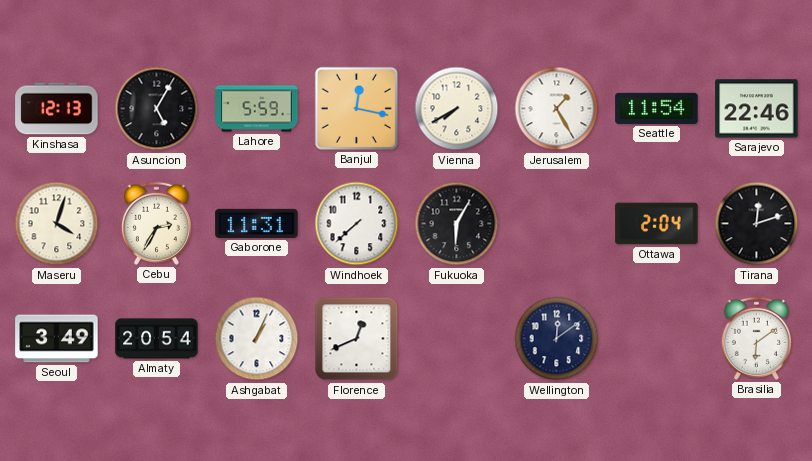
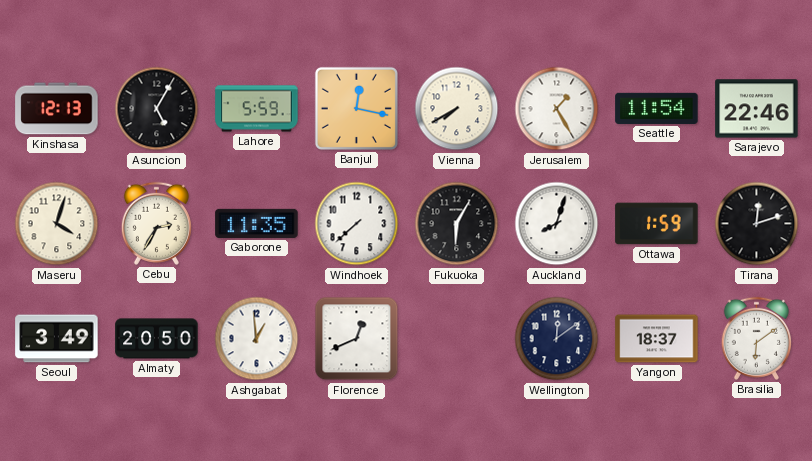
Gaborone: 11:31 -> 11:35 (257, 223)
Auckland: none -> 8:03 (557, 224)
Ottawa: 2:04 -> 1:59 (657, 224)
Almaty: 20:54 -> 20:50 (157, 339)
Ashgabat: 1:04 -> 12:59 (257, 339)
Yangon: none -> 18:37 (657, 339)
